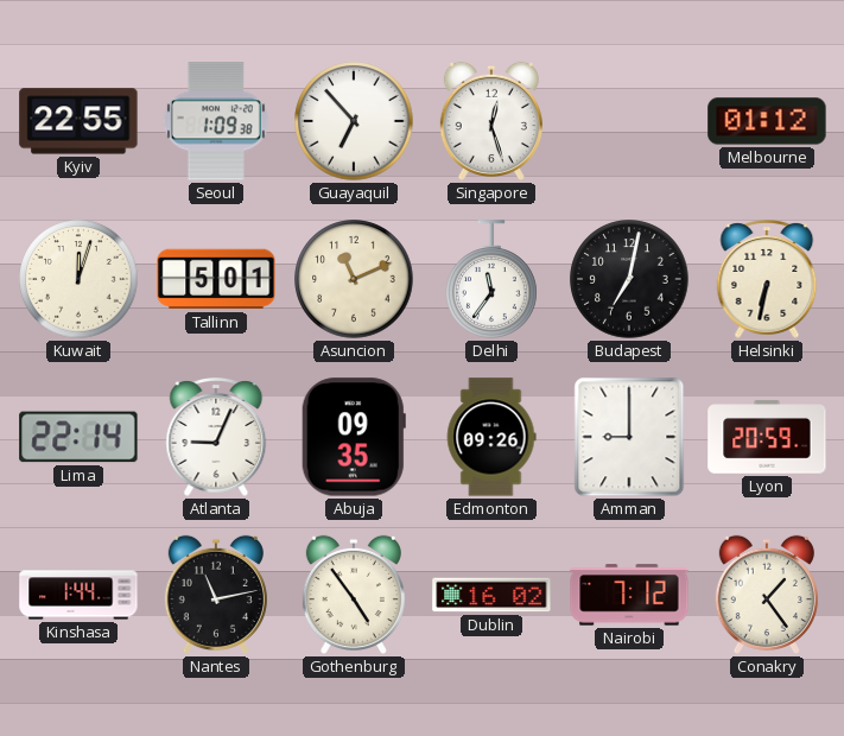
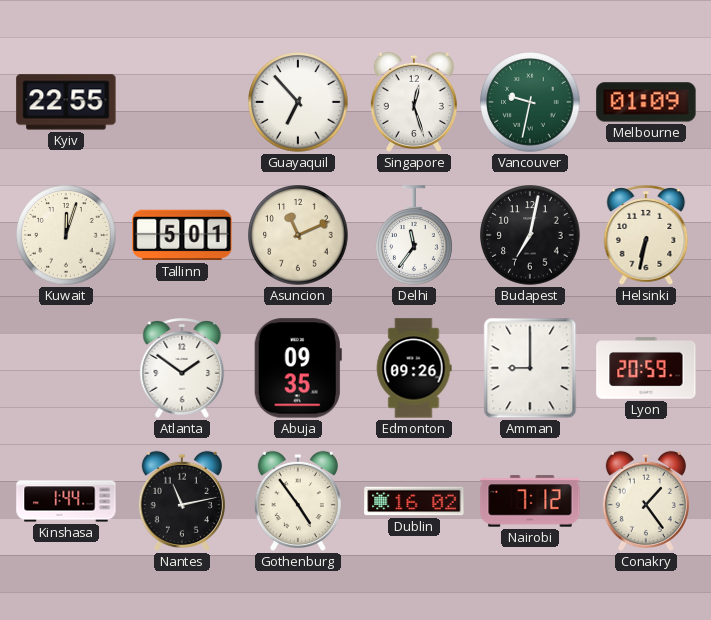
Seoul: 1:09 -> none (216, 121)
Vancouver: none -> 9:32 (530, 102)
Melbourne: 01:12 -> 01:09 (646, 102)
Lima: 22:14 -> none (78, 437)
Atlanta: 9:04 -> 1:51 (182, 368)
